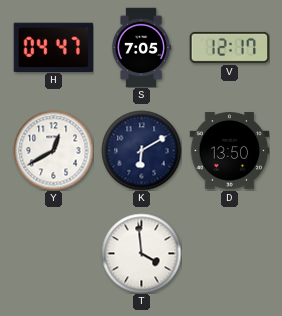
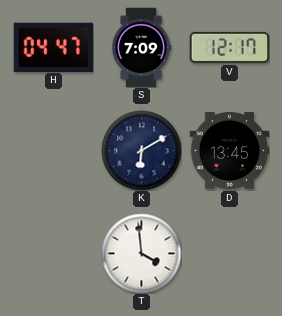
S: 7:05 -> 7:09 (141, 47)
Y: 12:40 -> none (53, 150)
D: 13:50 -> 13:45 (229, 151)
